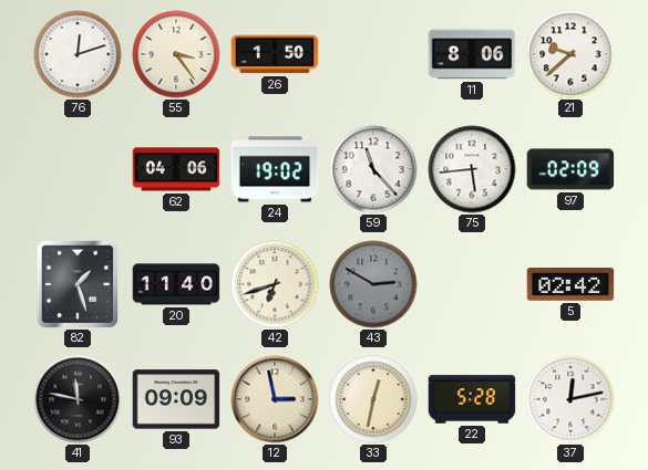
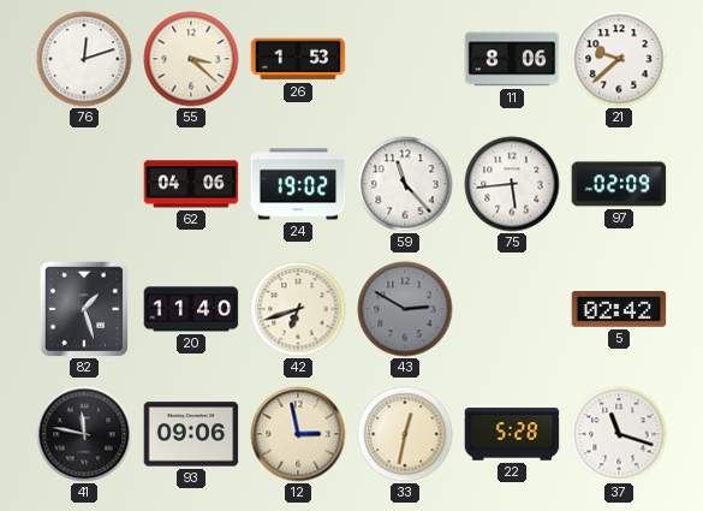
55: 3:24 -> 3:22 (191, 59)
26: 1:50 -> 1:53 (298, 59)
93: 09:09 -> 09:06 (191, 434)
37: 12:13 -> 11:18 (619, 434)
